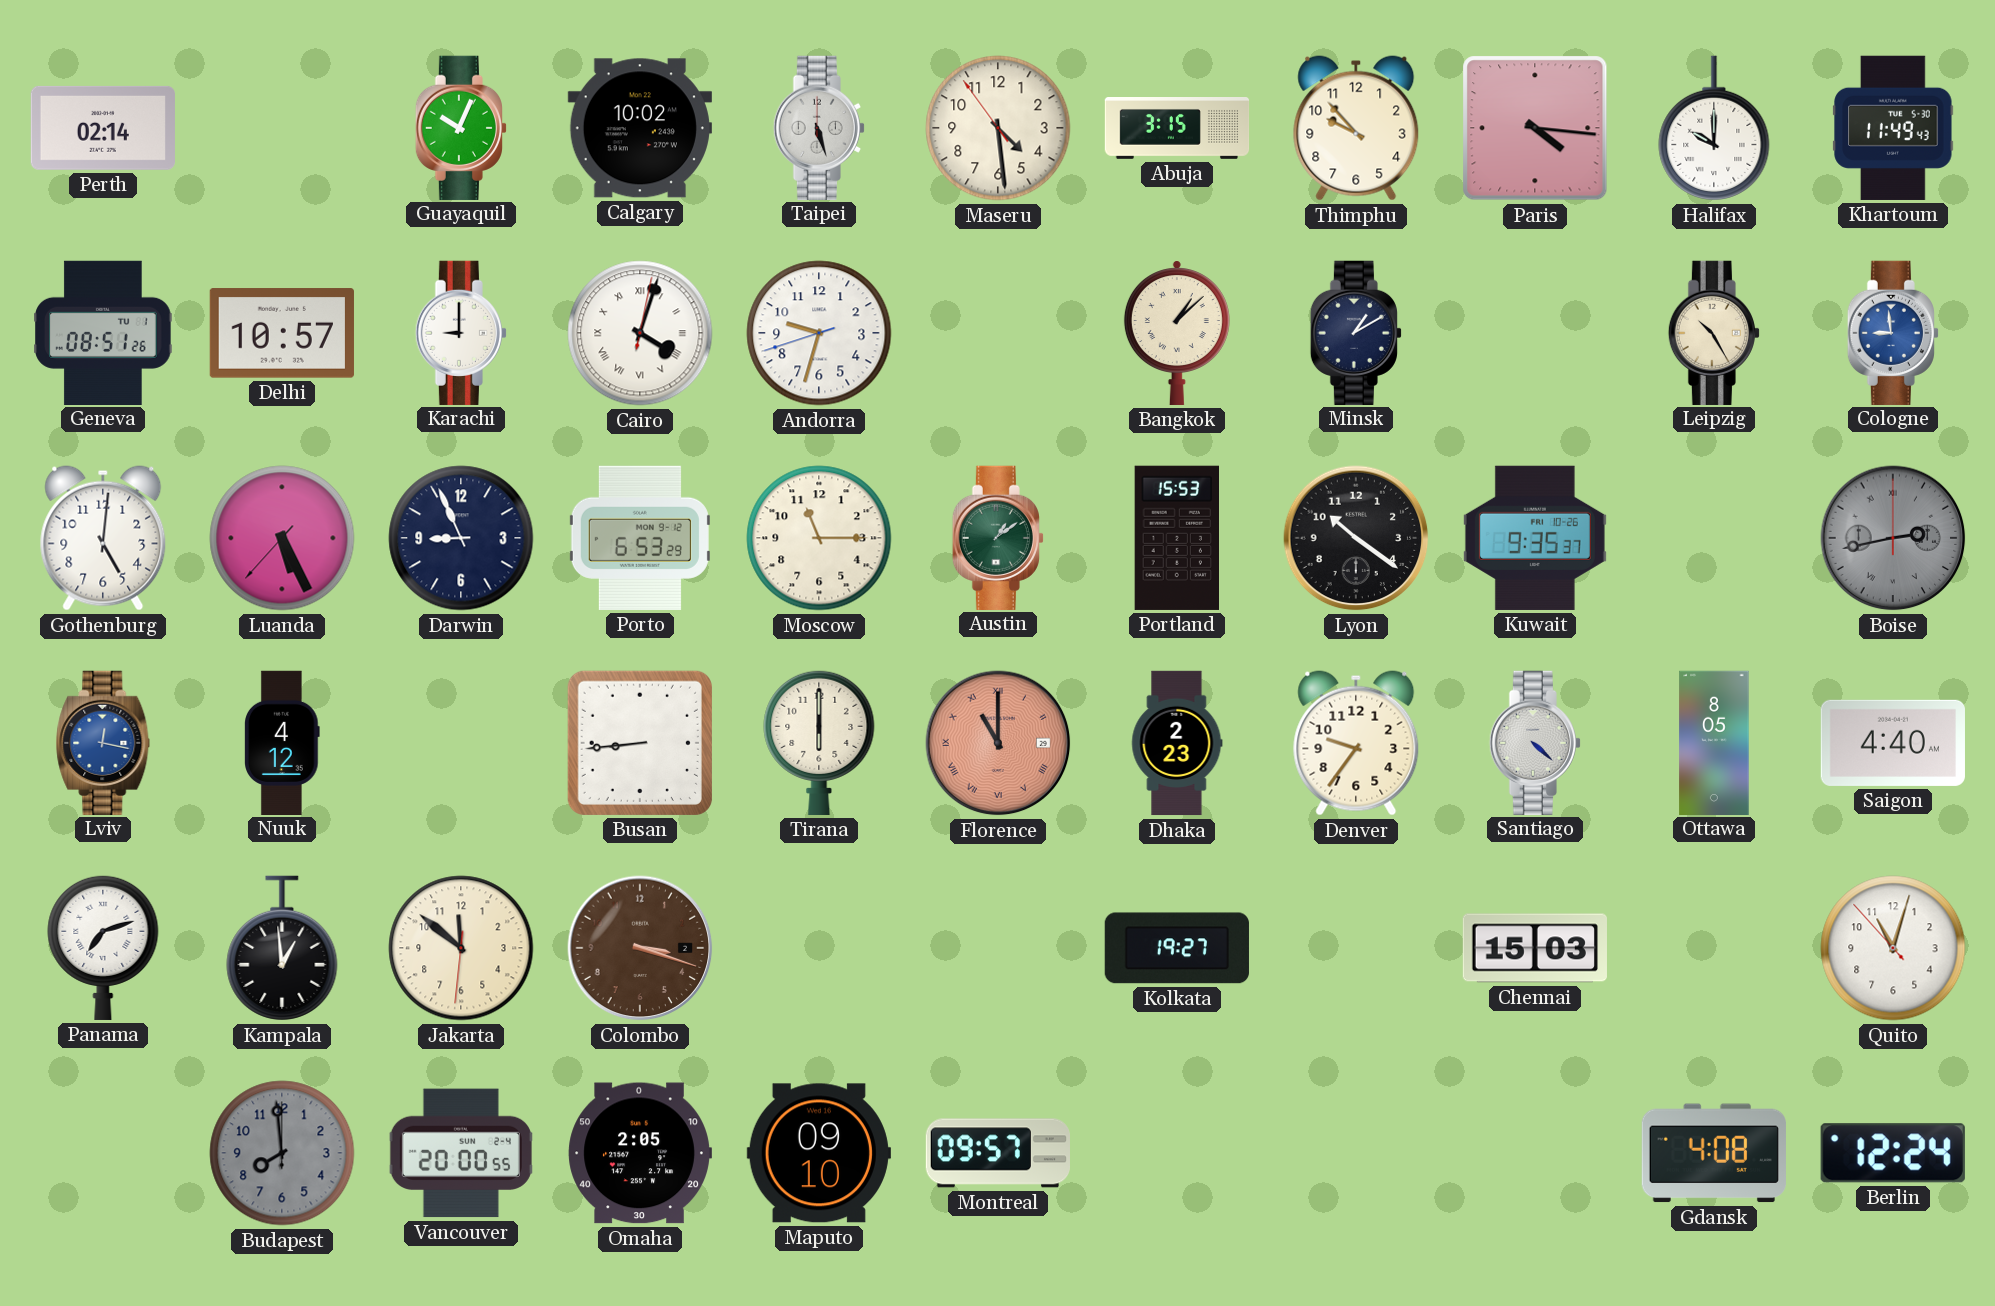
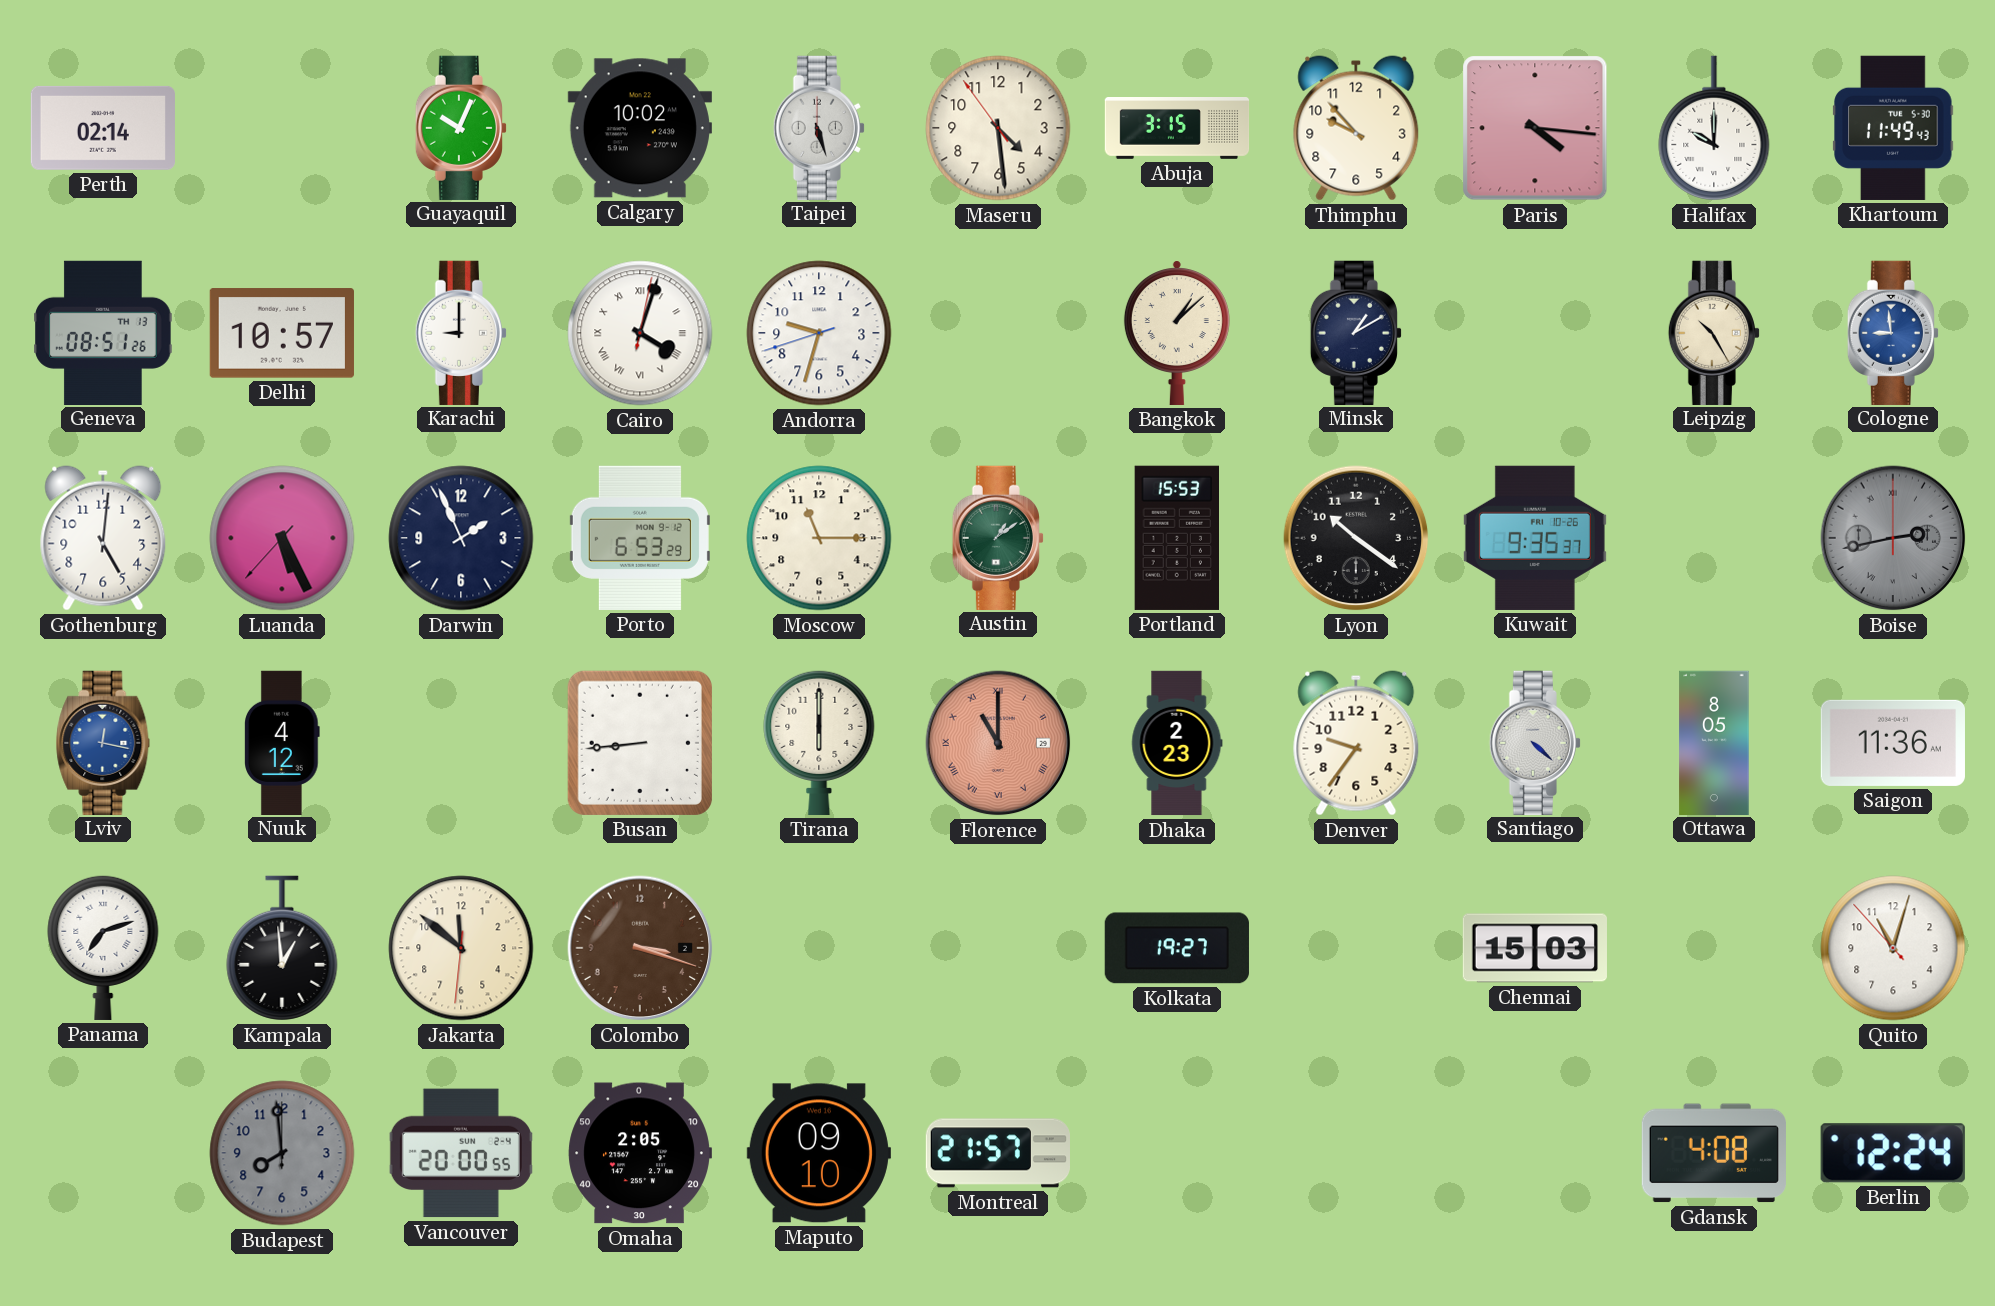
Geneva date: TU 1 -> TH 13 (103, 332)
Darwin: 8:56 -> 1:56 (461, 538)
Saigon: 4:40 -> 11:36 (1893, 743)
Montreal: 09:57 -> 21:57 (997, 1153)
